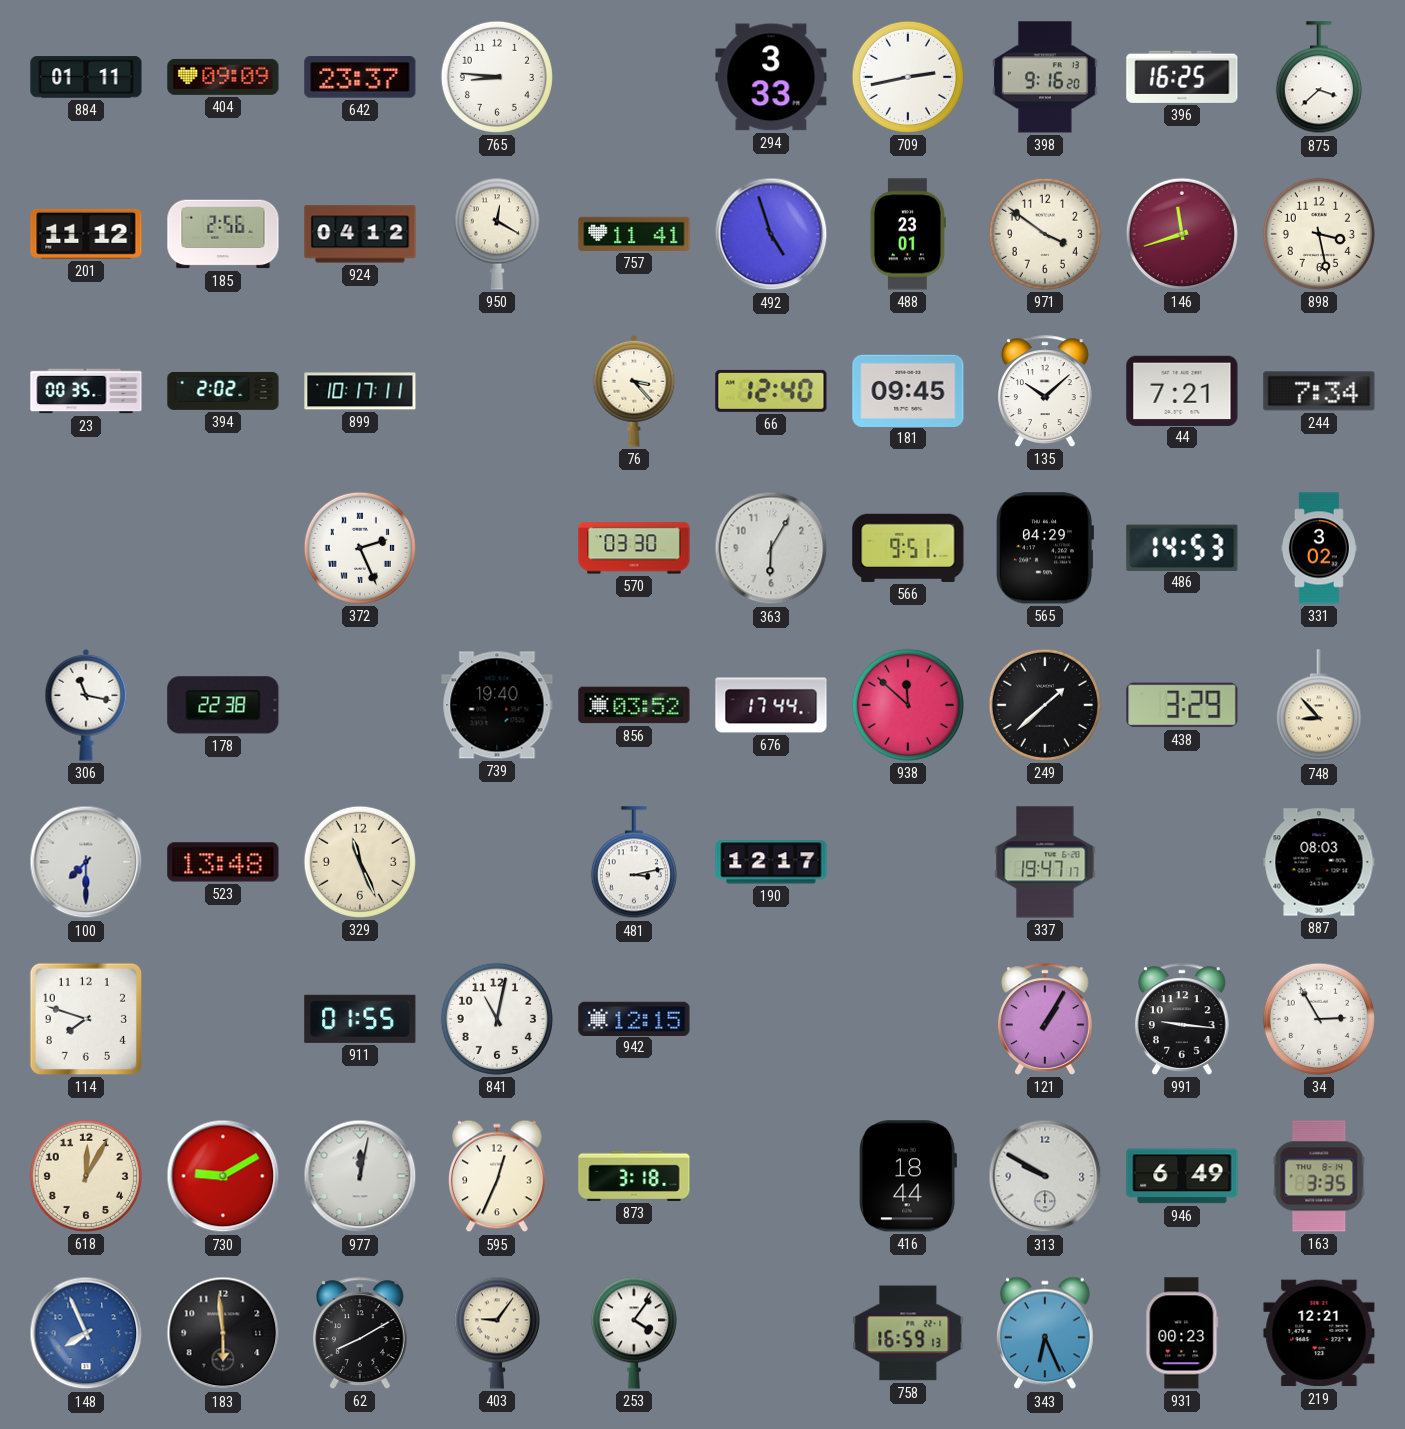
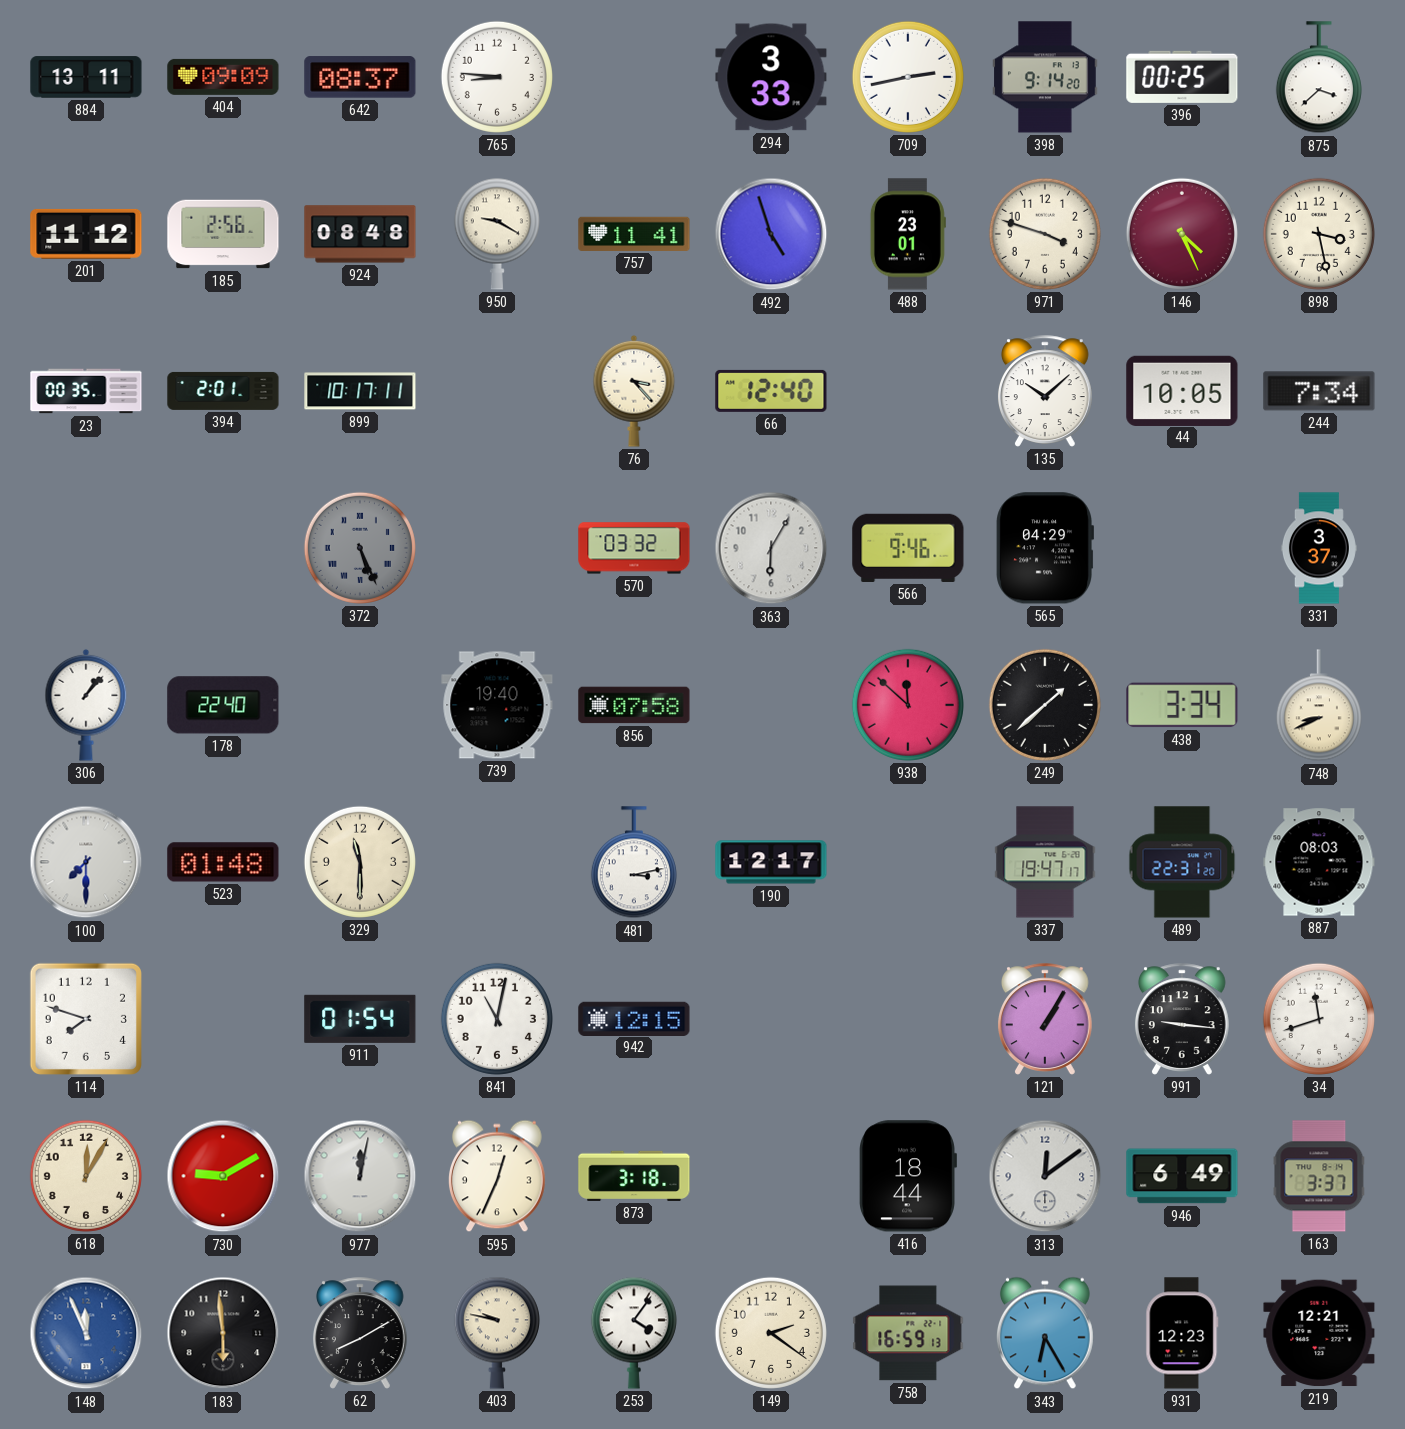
884: 01:11 -> 13:11 (86, 77)
642: 23:37 -> 08:37 (360, 77)
398: 9:16 -> 9:14 (1045, 77)
396: 16:25 -> 00:25 (1182, 77)
924: 04:12 -> 08:48 (360, 234)
950: 12:20 -> 9:20 (497, 234)
971: 3:51 -> 3:48 (1045, 234)
146: 11:42 -> 4:26 (1182, 234)
394: 2:02 -> 2:01 (223, 391)
181: 09:45 -> none (908, 390)
44: 7:21 -> 10:05 (1182, 390)
372: 2:26 -> 5:26 (360, 548)
372 dial: white -> grey (360, 548)
570: 03:30 -> 03:32 (634, 548)
566: 9:51 -> 9:46 (908, 548)
486: 14:53 -> none (1182, 547)
331: 3:02 -> 3:37 (1319, 548)
306: 11:17 -> 1:07 (86, 705)
178: 22:38 -> 22:40 (223, 705)
856: 03:52 -> 07:58 (634, 705)
676: 17:44 -> none (771, 705)
438: 3:29 -> 3:34 (1182, 705)
748: 8:53 -> 8:41 (1319, 706)
523: 13:48 -> 01:48 (223, 862)
329: 11:26 -> 11:30 (360, 862)
489: none -> 22:31 (1182, 862)
911: 01:55 -> 01:54 (360, 1019)
34: 2:55 -> 11:42 (1319, 1019)
313: 9:50 -> 12:09 (1045, 1176)
163: 3:35 -> 3:37 (1319, 1176)
148: 7:56 -> 11:56 (86, 1333)
403: 9:06 -> 9:47 (497, 1333)
149: none -> 2:21 (771, 1333)
343: 6:26 -> 6:25 (1045, 1333)
931: 00:23 -> 12:23 (1182, 1333)
